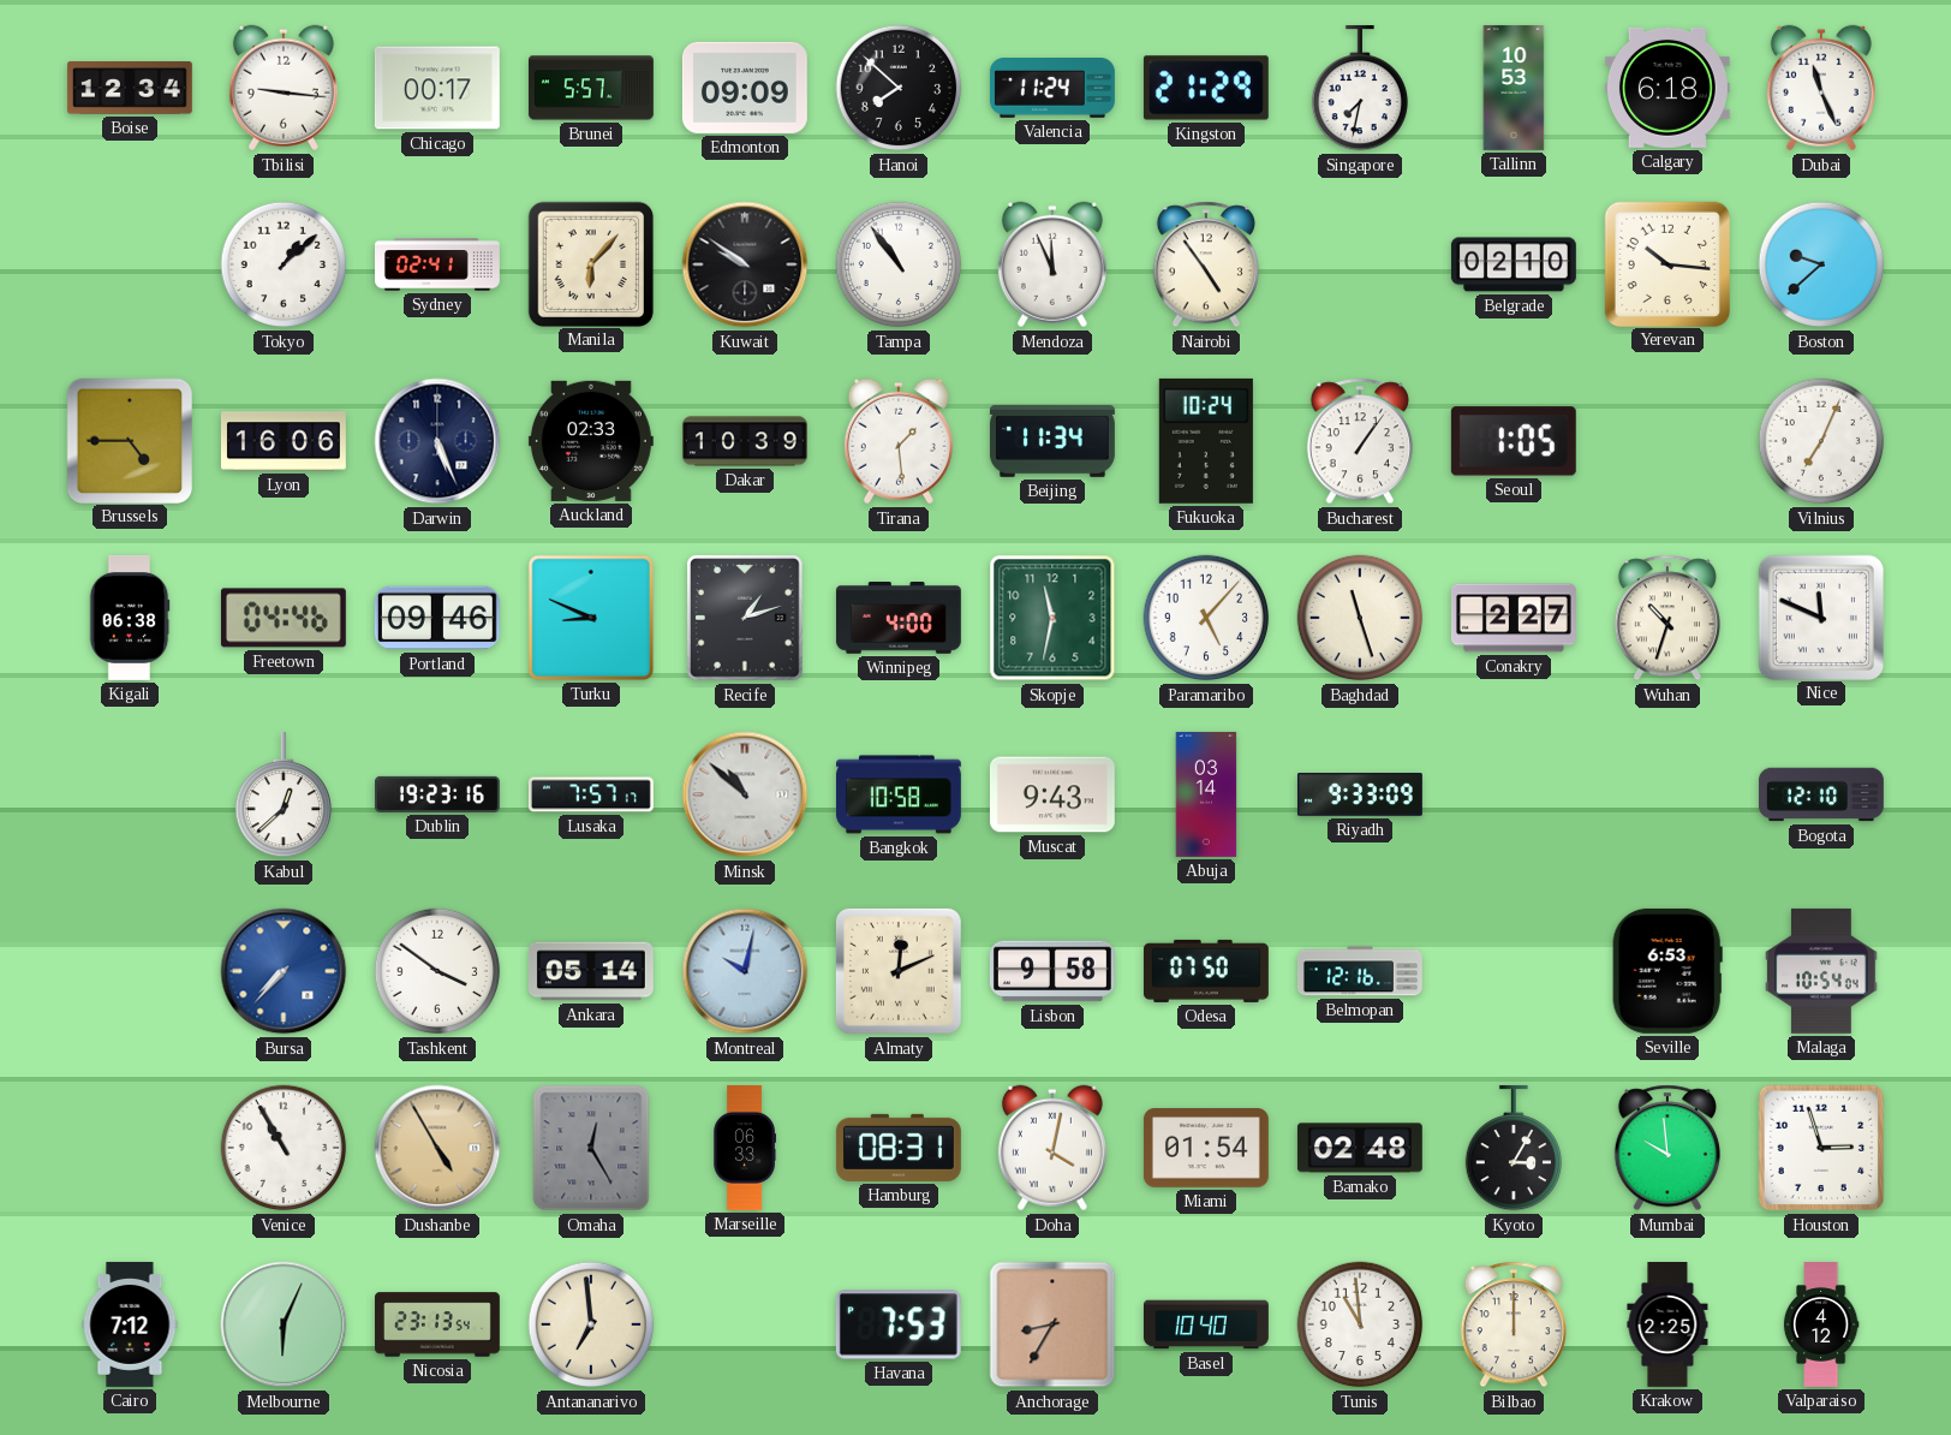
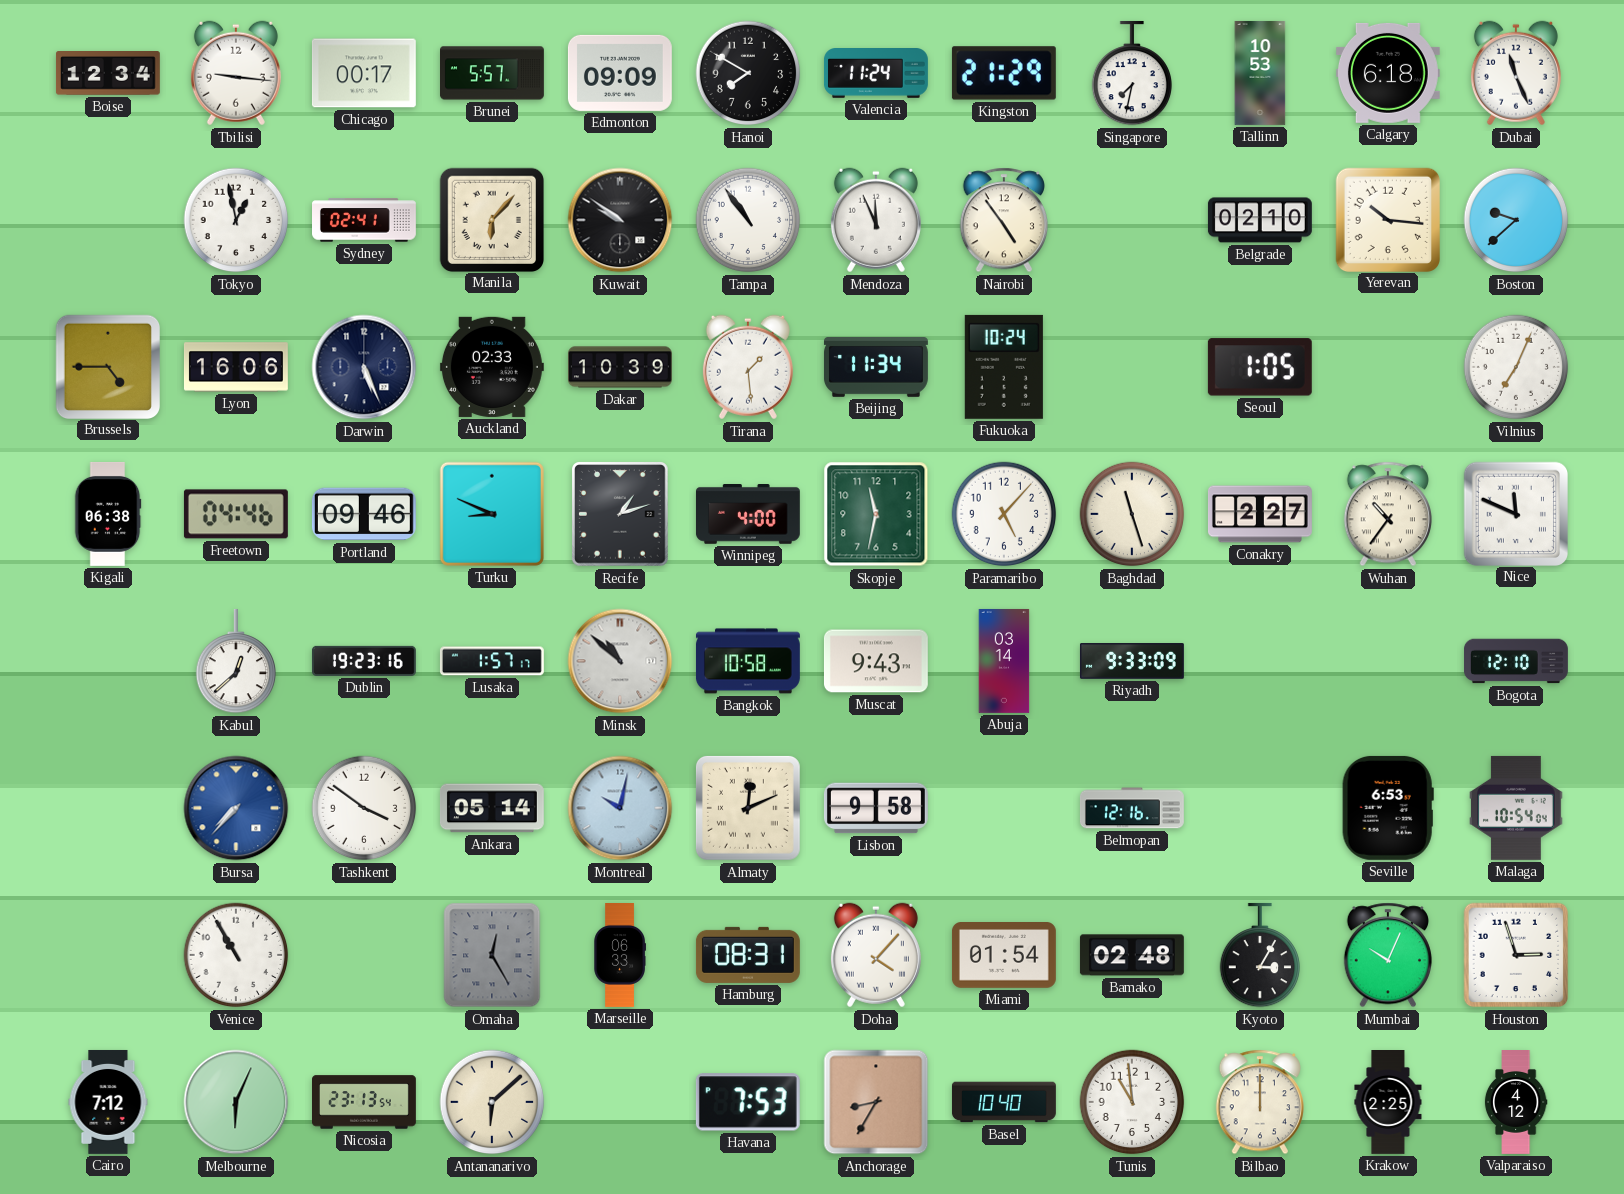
Hanoi: 7:52 -> 7:50 (748, 73)
Tokyo: 1:08 -> 12:58 (236, 220)
Bucharest: 1:06 -> none (1360, 441)
Wuhan: 10:33 -> 10:36 (1388, 514)
Lusaka: 7:57 -> 1:57 (492, 661)
Odesa: 07:50 -> none (1206, 971)
Dushanbe: 4:55 -> none (437, 1148)
Doha: 4:02 -> 4:07 (876, 955)
Mumbai: 9:59 -> 10:04 (1388, 955)
Antananarivo: 6:59 -> 6:08 (492, 1102)
